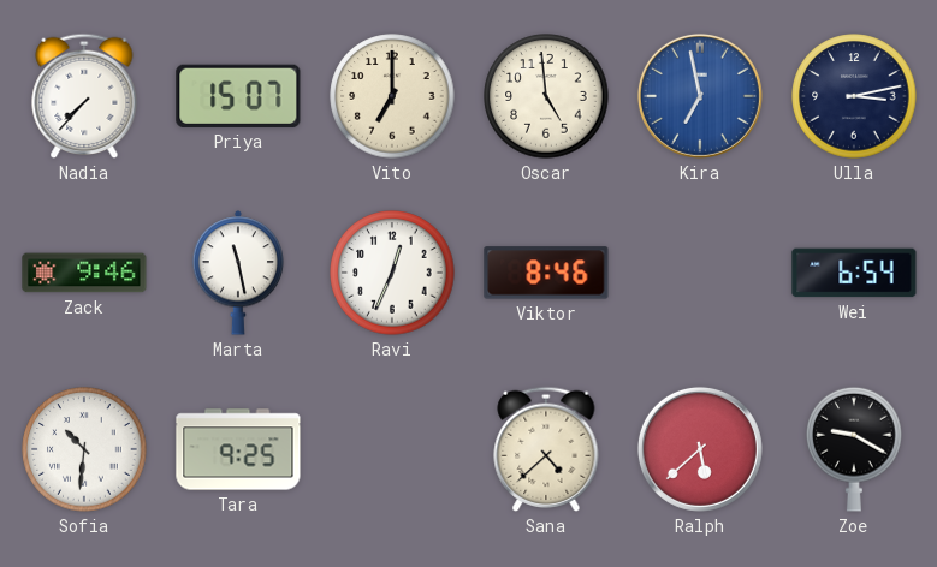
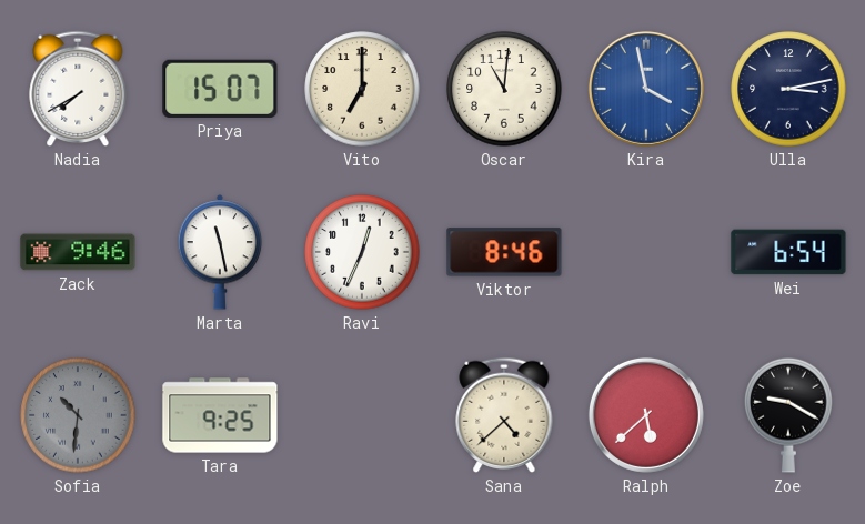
Nadia: 7:37 -> 7:40 (78, 89)
Oscar: 4:59 -> 11:01 (504, 89)
Kira: 6:58 -> 3:58 (646, 89)
Sofia dial: white -> grey (78, 415)
